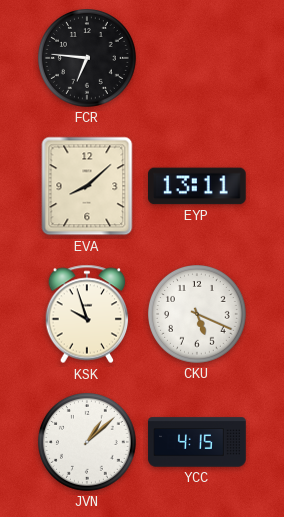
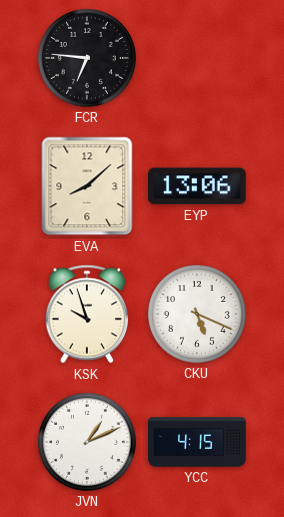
EYP: 13:11 -> 13:06 (198, 186)
JVN: 1:08 -> 1:11 (88, 443)
